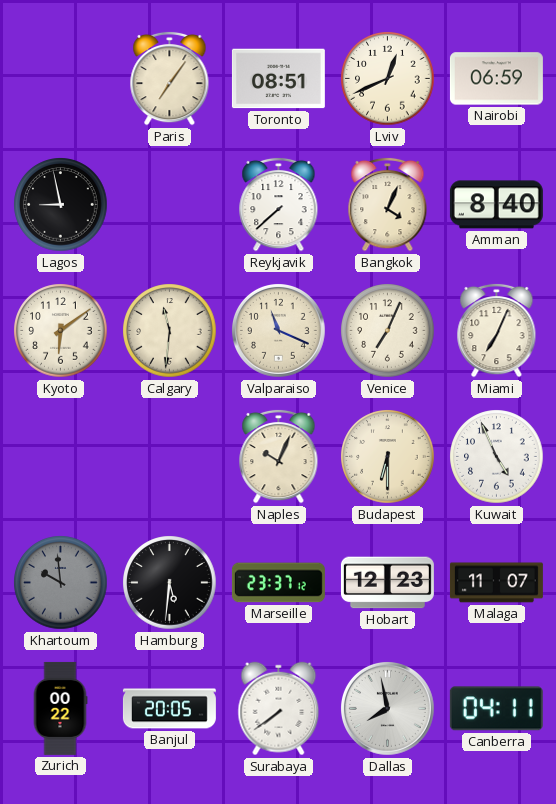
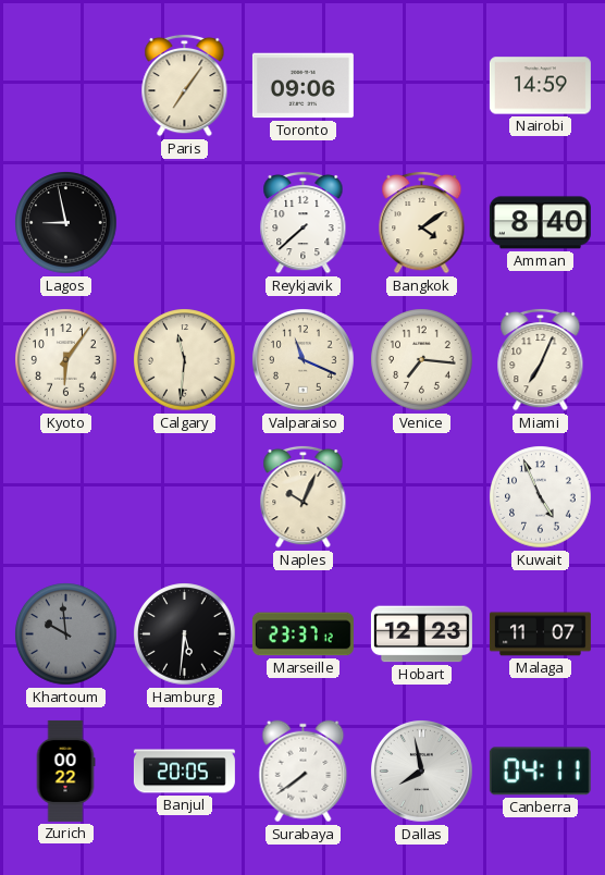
Toronto: 08:51 -> 09:06 (302, 86)
Lviv: 12:41 -> none (388, 79)
Nairobi: 06:59 -> 14:59 (540, 86)
Bangkok: 4:04 -> 4:09 (422, 222)
Kyoto: 6:09 -> 6:06 (66, 360)
Venice: 7:04 -> 7:16 (422, 360)
Budapest: 6:30 -> none (388, 457)
